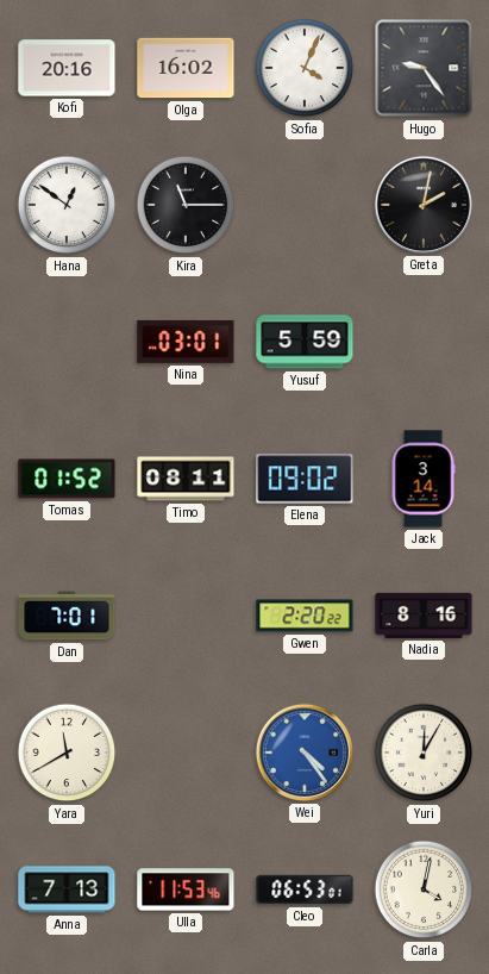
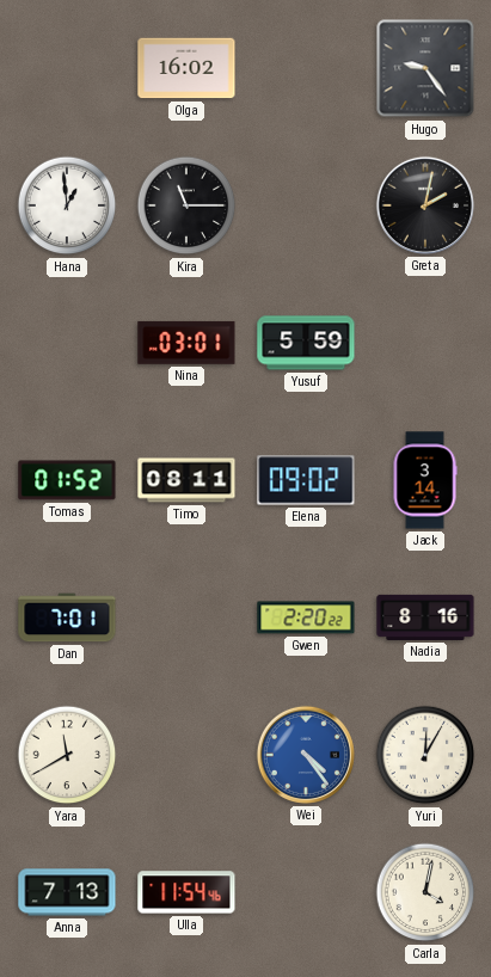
Kofi: 20:16 -> none (67, 68)
Sofia: 4:04 -> none (305, 68)
Hana: 12:51 -> 12:59 (67, 205)
Ulla: 11:53 -> 11:54 (186, 892)
Cleo: 06:53 -> none (305, 889)
